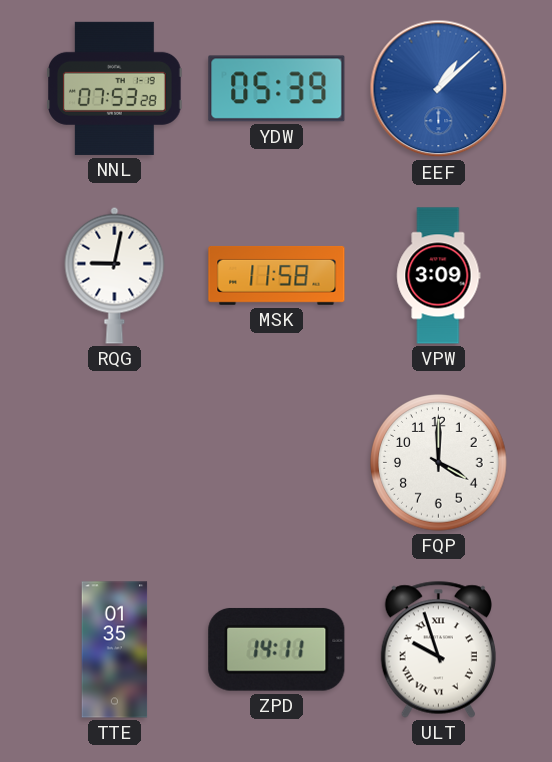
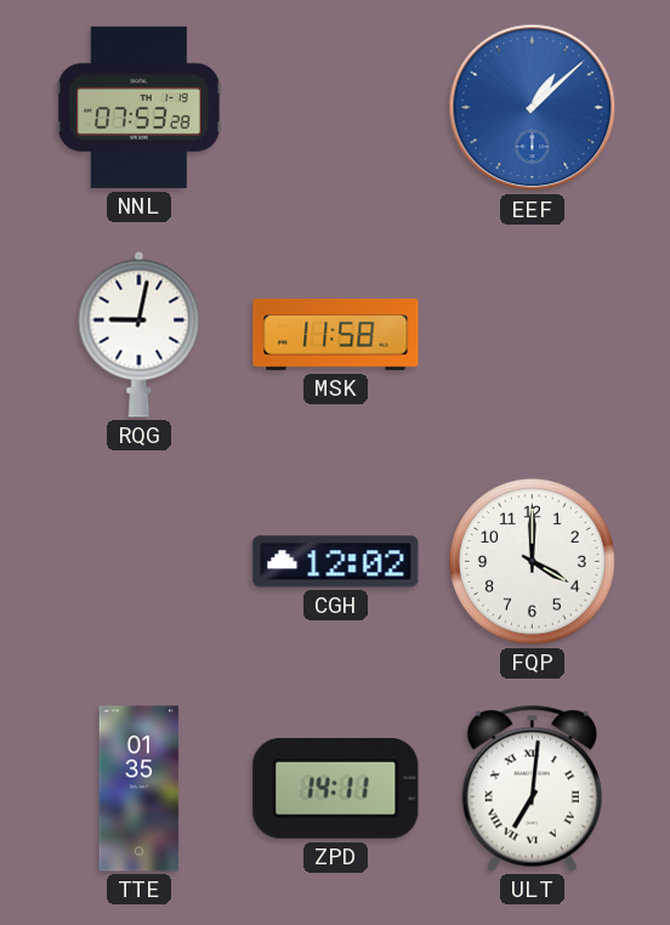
YDW: 05:39 -> none (277, 89)
VPW: 3:09 -> none (439, 276)
CGH: none -> 12:02 (336, 562)
ULT: 9:57 -> 7:01 (532, 788)
